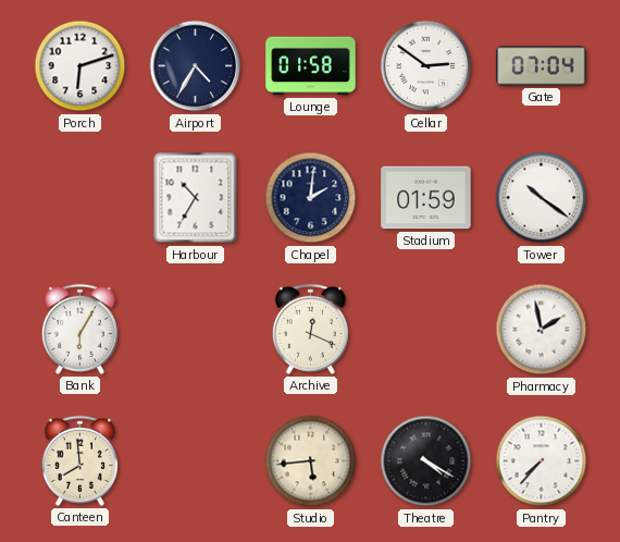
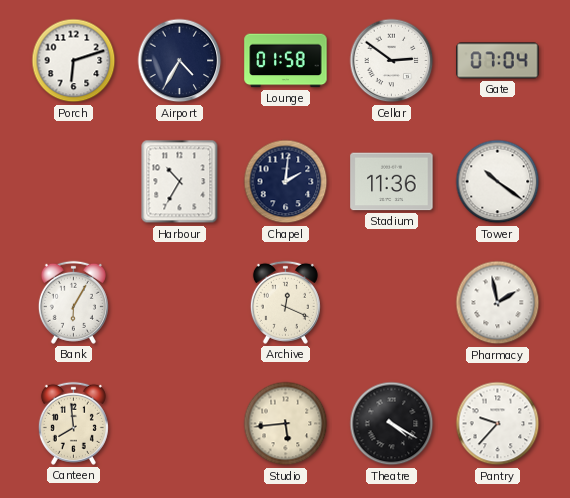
Stadium: 01:59 -> 11:36 (392, 182)
Pantry: 7:37 -> 9:37 (498, 424)
